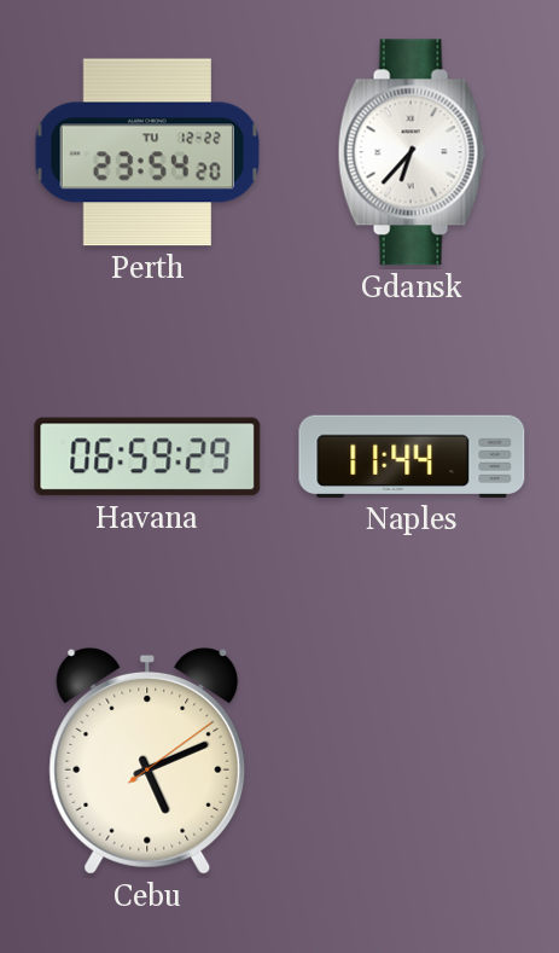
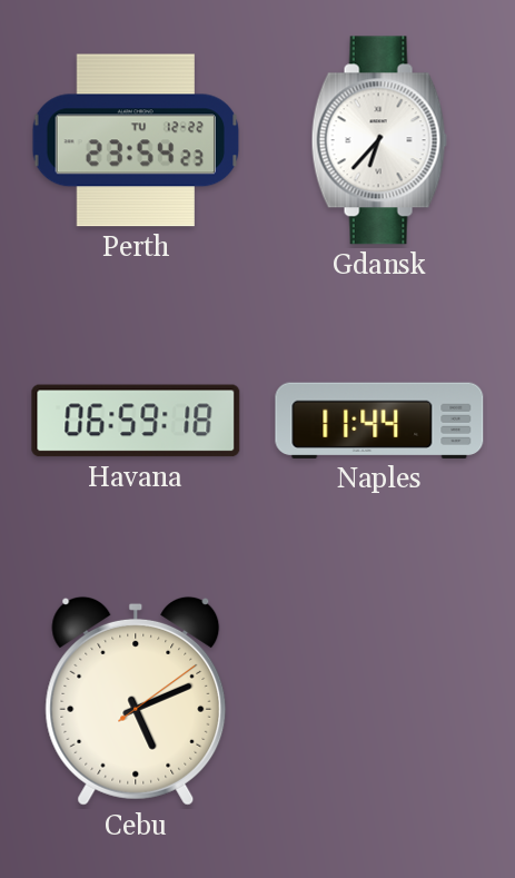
Perth: 23:54:20 -> 23:54:23 (136, 140)
Havana: 06:59:29 -> 06:59:18 (136, 421)
